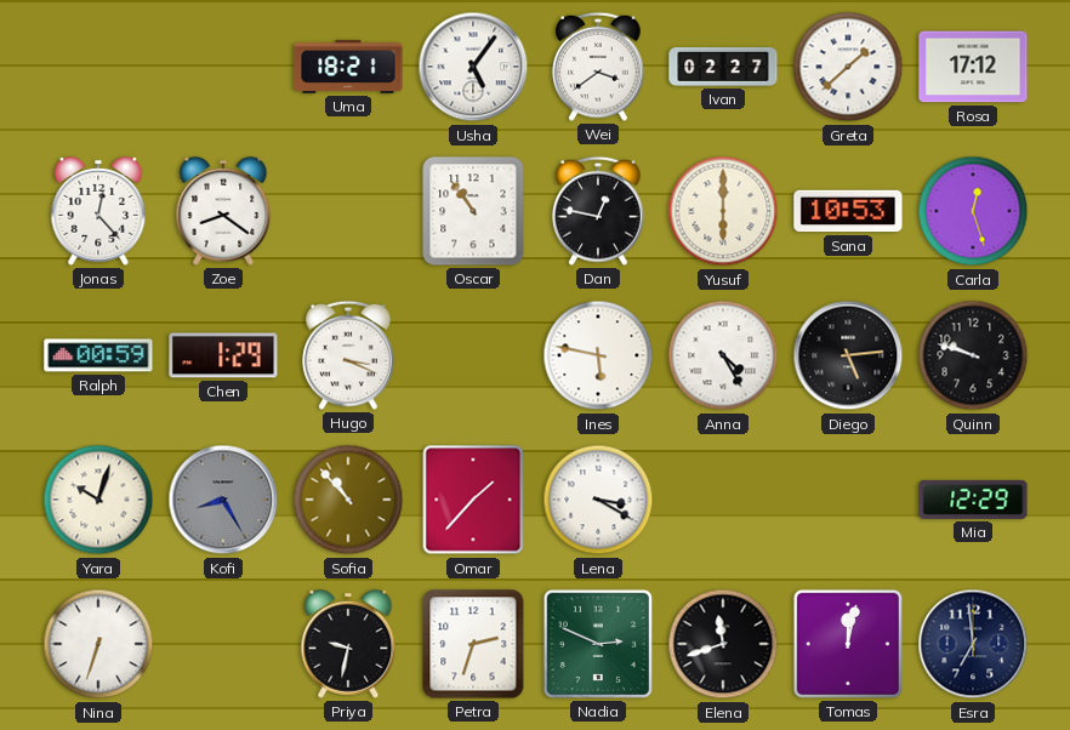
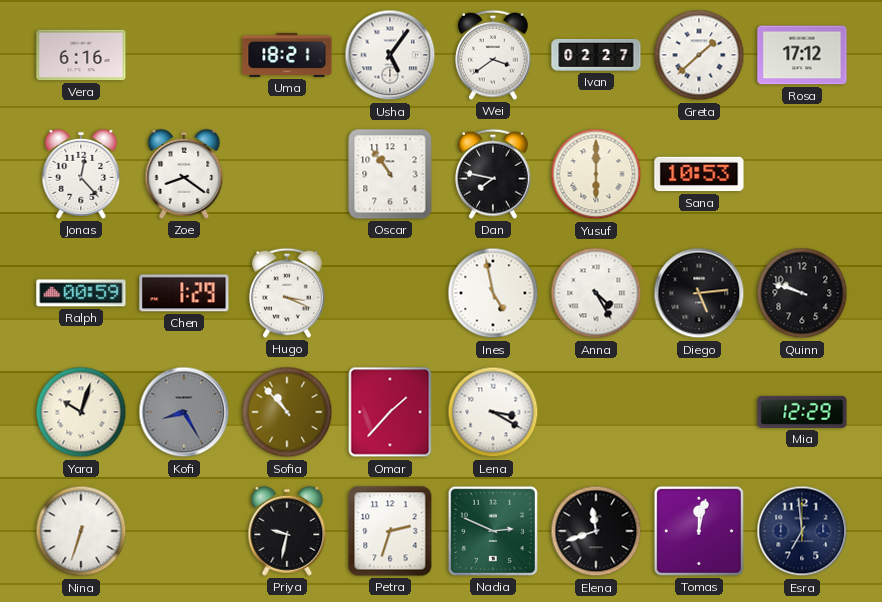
Vera: none -> 6:16 (81, 55)
Dan: 12:47 -> 7:47 (494, 174)
Carla: 12:27 -> none (973, 211)
Ines: 5:47 -> 4:58 (493, 293)
